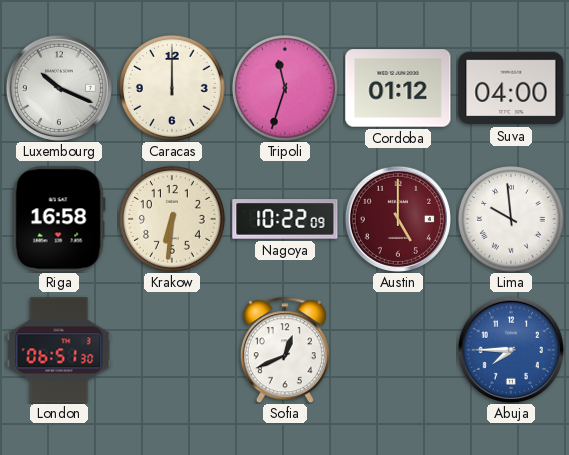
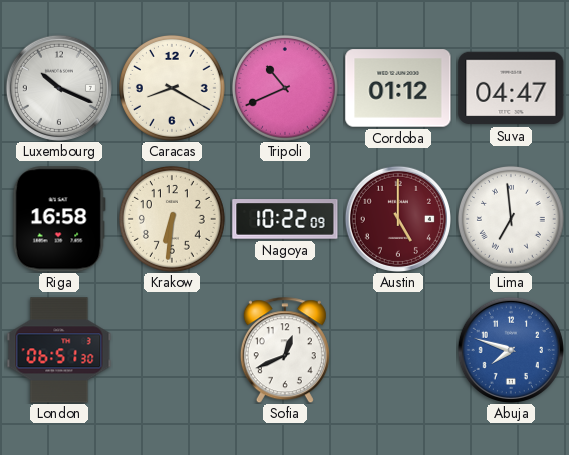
Caracas: 12:00 -> 8:20 (172, 88)
Tripoli: 11:33 -> 10:41 (285, 88)
Suva: 04:00 -> 04:47 (511, 88)
Lima: 9:59 -> 6:59 (511, 219)
Abuja: 7:45 -> 7:48 (511, 350)
